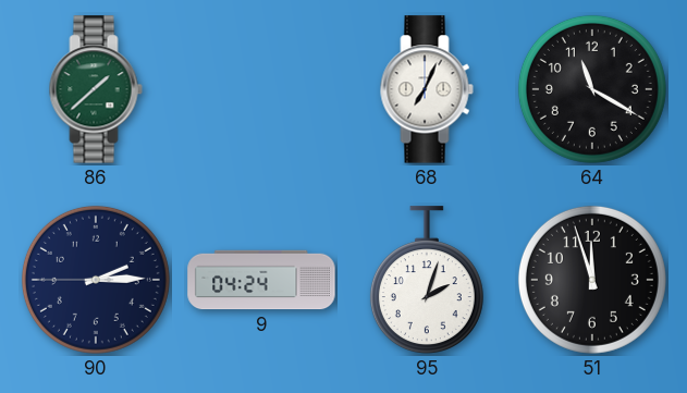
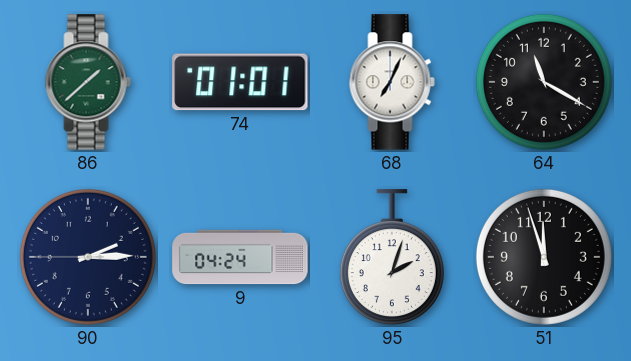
74: none -> 01:01 (240, 82)
